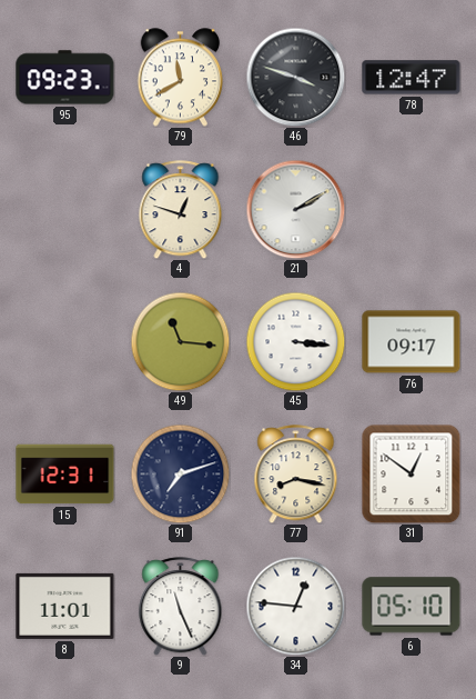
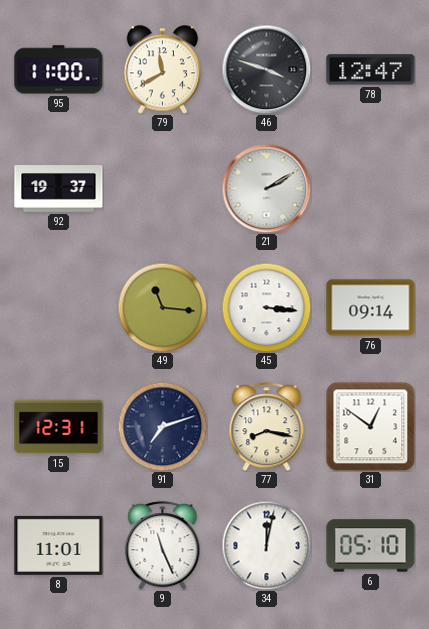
95: 09:23 -> 11:00 (59, 70)
92: none -> 19:37 (59, 189)
4: 12:48 -> none (181, 210)
76: 09:17 -> 09:14 (371, 308)
34: 12:46 -> 12:02 (266, 545)
